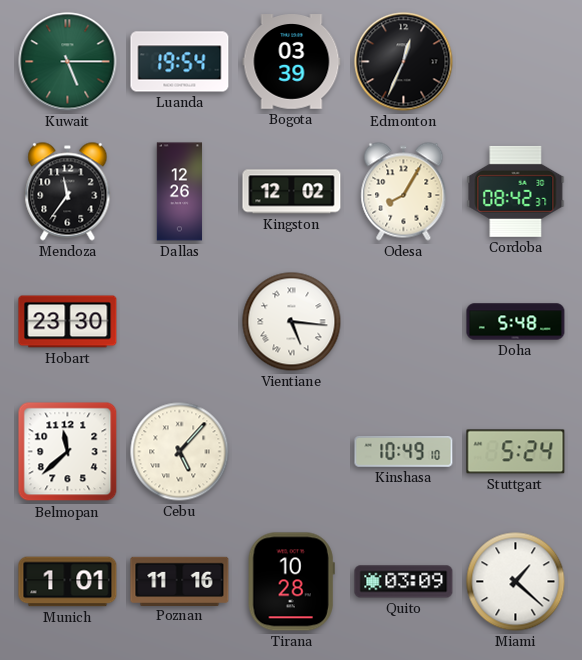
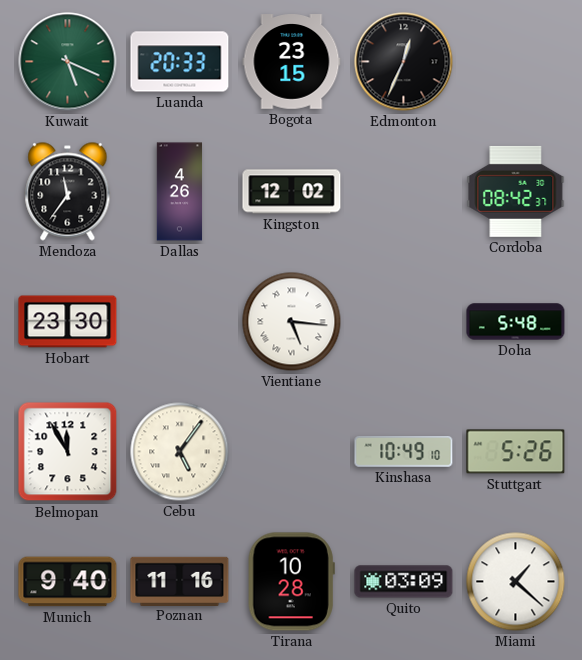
Kuwait: 5:15 -> 5:19 (68, 62)
Luanda: 19:54 -> 20:33 (180, 62)
Bogota: 03:39 -> 23:15 (292, 62)
Dallas: 12:26 -> 4:26 (180, 192)
Odesa: 8:05 -> none (404, 192)
Belmopan: 11:38 -> 11:55 (68, 452)
Cebu: 5:07 -> 5:06 (180, 452)
Stuttgart: 5:24 -> 5:26 (516, 452)
Munich: 1:01 -> 9:40 (68, 582)
